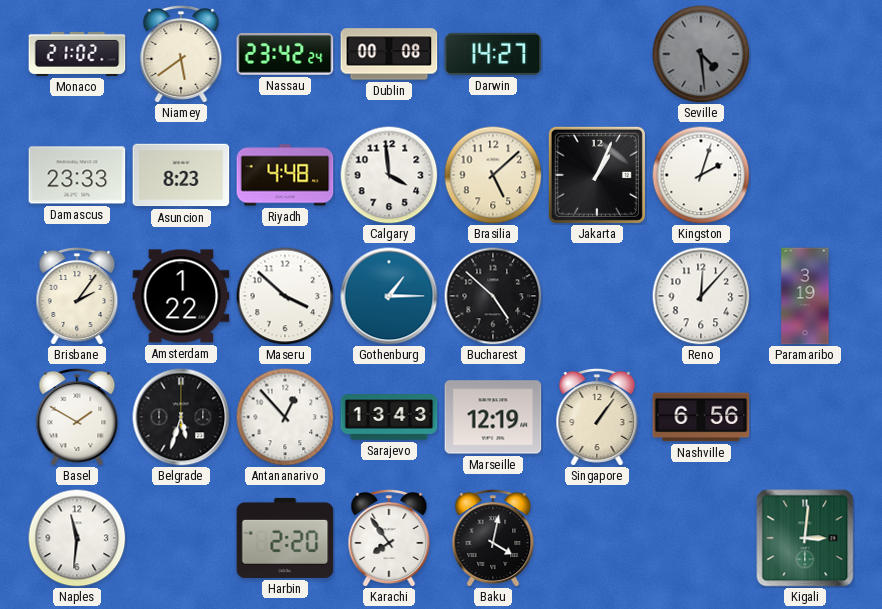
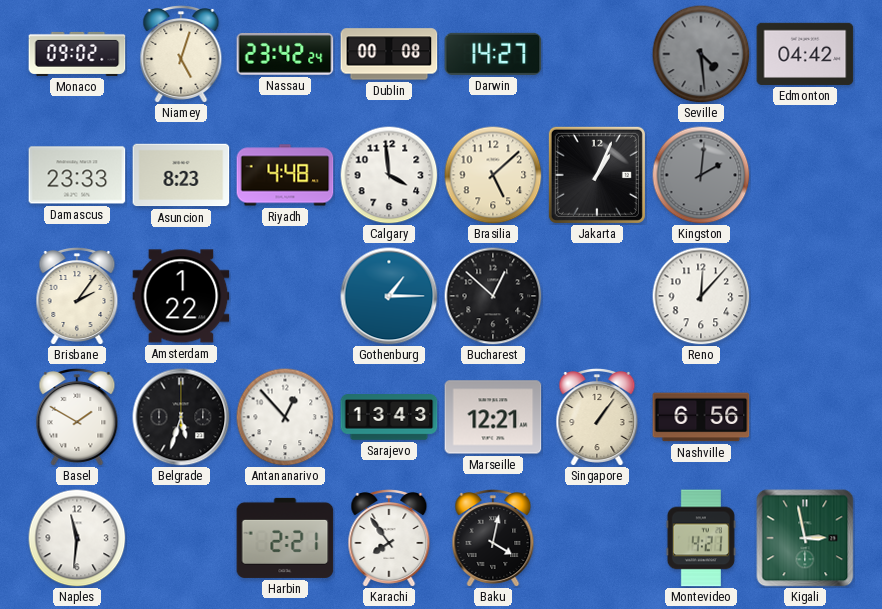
Monaco: 21:02 -> 09:02 (77, 54)
Niamey: 5:39 -> 5:03 (181, 55)
Edmonton: none -> 04:42 (805, 54)
Kingston: 2:03 -> 2:01 (701, 175)
Kingston dial: white -> grey (701, 175)
Maseru: 3:52 -> none (285, 296)
Bucharest: 4:52 -> 12:52 (493, 296)
Paramaribo: 3:19 -> none (805, 296)
Marseille: 12:19 -> 12:21 (493, 417)
Harbin: 2:20 -> 2:21 (285, 538)
Montevideo: none -> 4:21 (701, 538)
Kigali: 3:01 -> 2:58 (805, 538)
